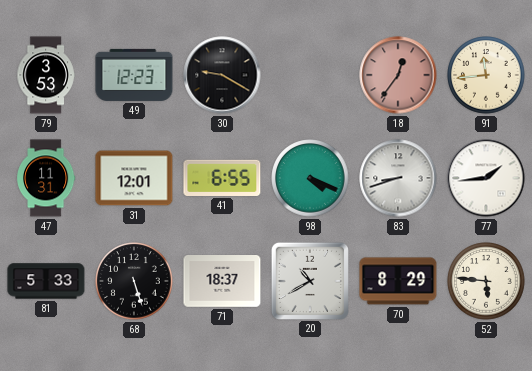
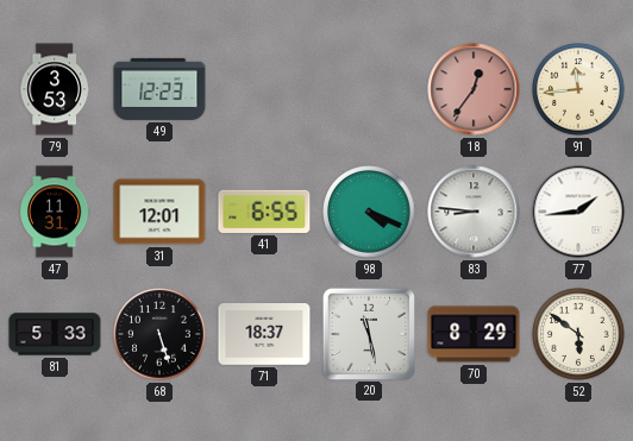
30: 9:20 -> none (222, 75)
83: 8:42 -> 8:46 (474, 212)
20: 10:40 -> 11:28 (368, 333)
52: 5:46 -> 5:51 (578, 334)
